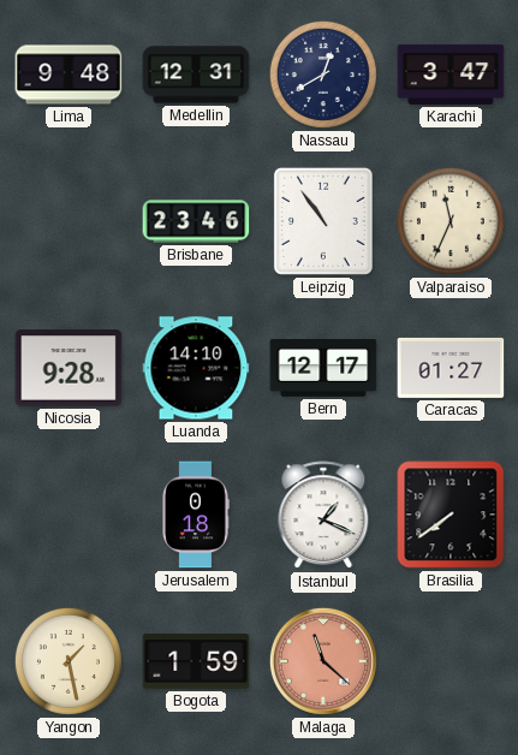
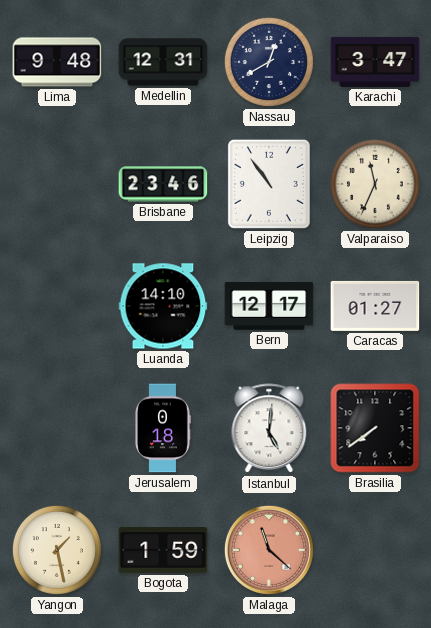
Nicosia: 9:28 -> none (69, 368)
Istanbul: 1:19 -> 5:01 (269, 429)
